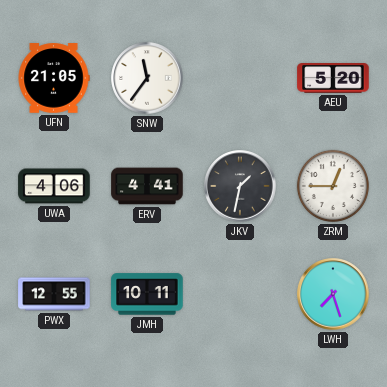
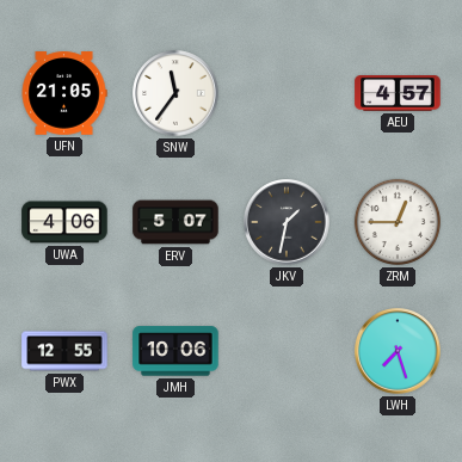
AEU: 5:20 -> 4:57 (398, 93)
ERV: 4:41 -> 5:07 (175, 222)
JMH: 10:11 -> 10:06 (175, 351)
